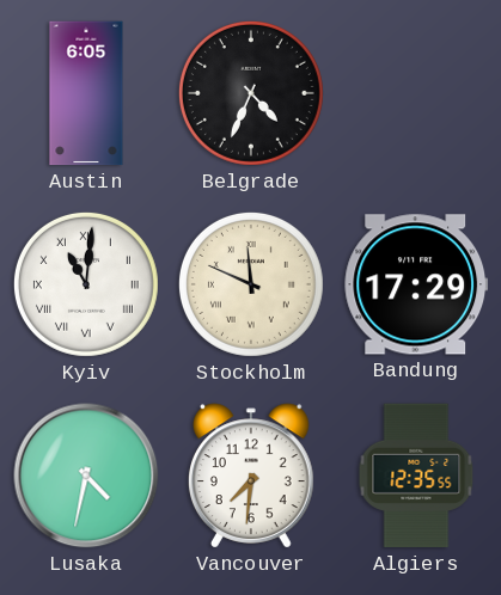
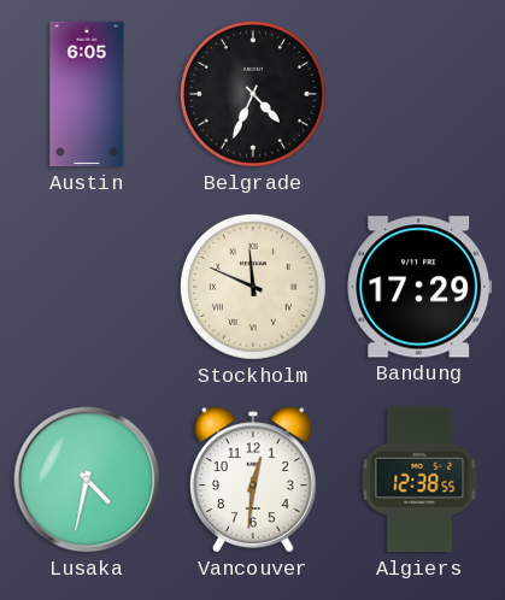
Kyiv: 11:01 -> none (86, 284)
Vancouver: 7:31 -> 12:31 (253, 480)
Algiers: 12:35 -> 12:38 (419, 480)
